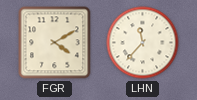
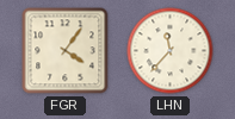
FGR: 4:10 -> 4:06 (66, 51)
